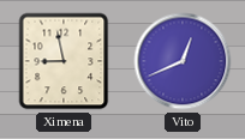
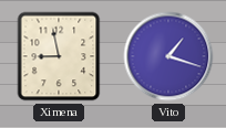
Vito: 12:41 -> 1:18 (168, 56)
